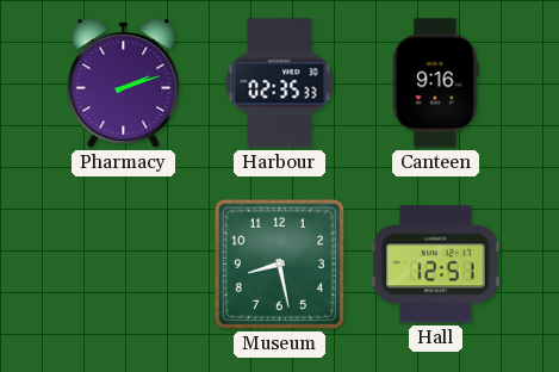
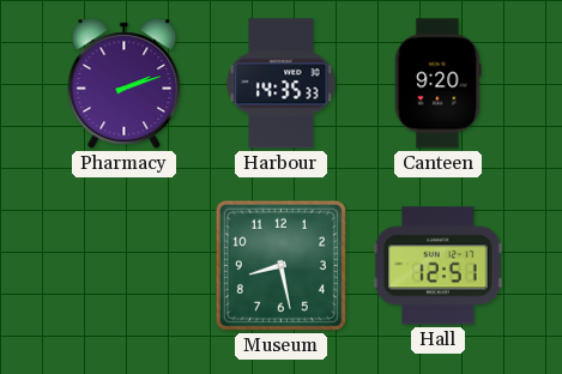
Harbour: 02:35 -> 14:35 (282, 84)
Canteen: 9:16 -> 9:20 (439, 84)
